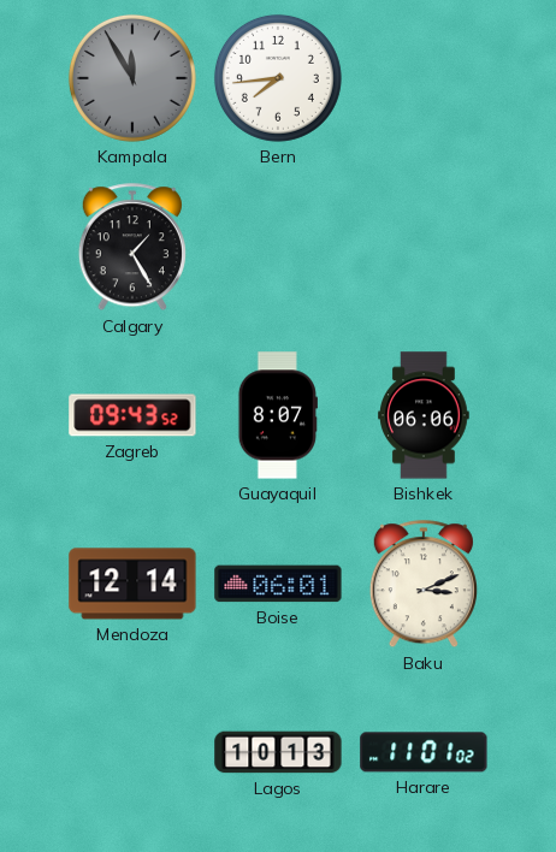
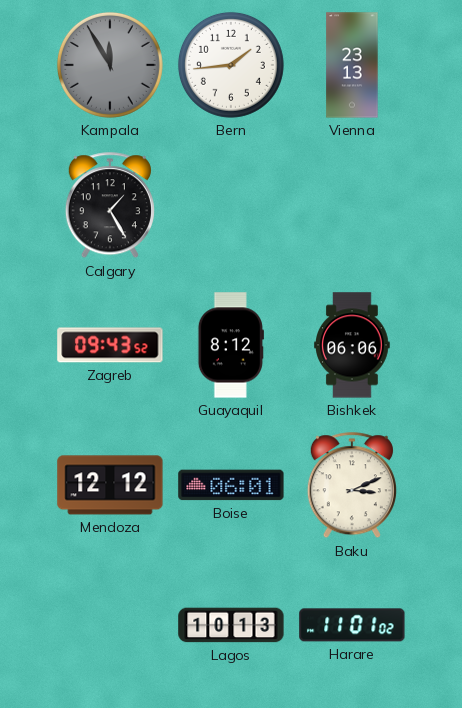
Bern: 7:44 -> 1:44 (231, 65)
Vienna: none -> 23:13 (352, 65)
Guayaquil: 8:07 -> 8:12 (231, 345)
Mendoza: 12:14 -> 12:12 (110, 485)
